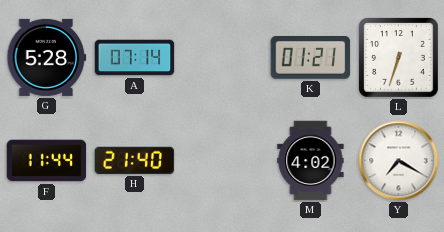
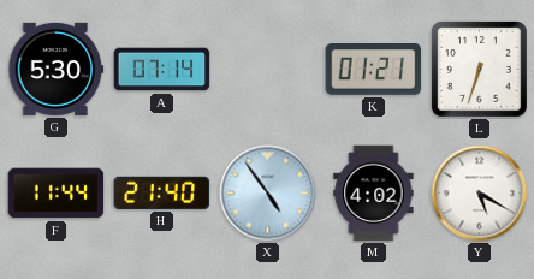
G: 5:28 -> 5:30 (57, 69)
X: none -> 4:54 (268, 194)
Y: 7:20 -> 5:20 (480, 194)
